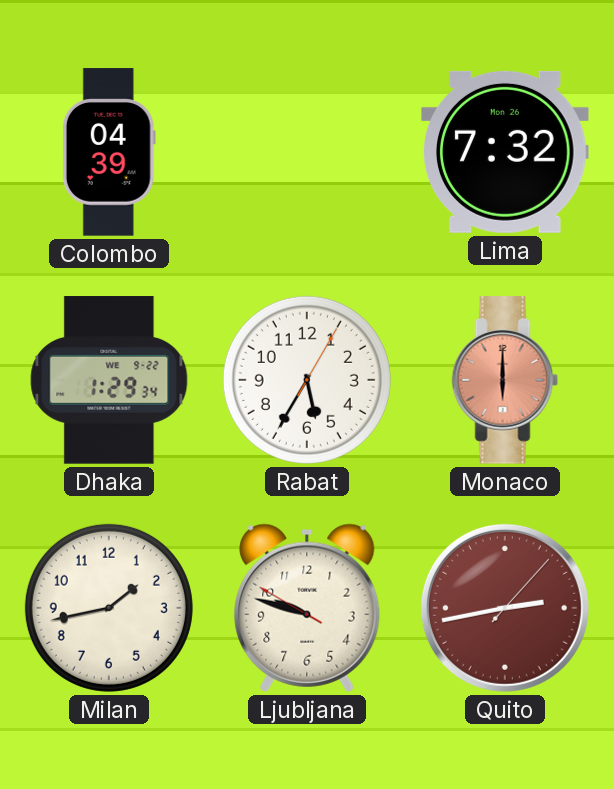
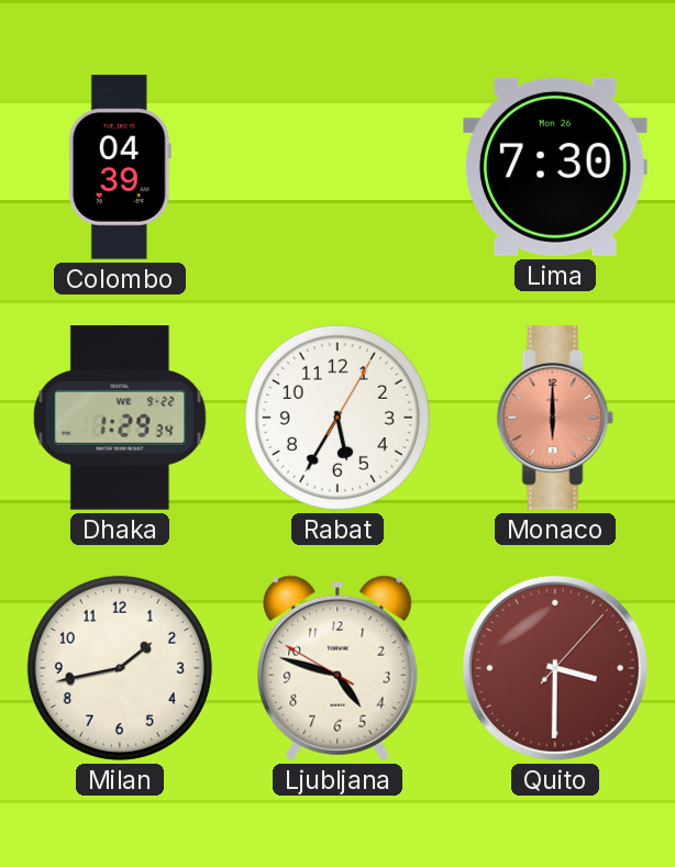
Lima: 7:32 -> 7:30 (555, 167)
Ljubljana: 9:47 -> 4:47 (337, 668)
Quito: 2:43 -> 3:30 (555, 668)
